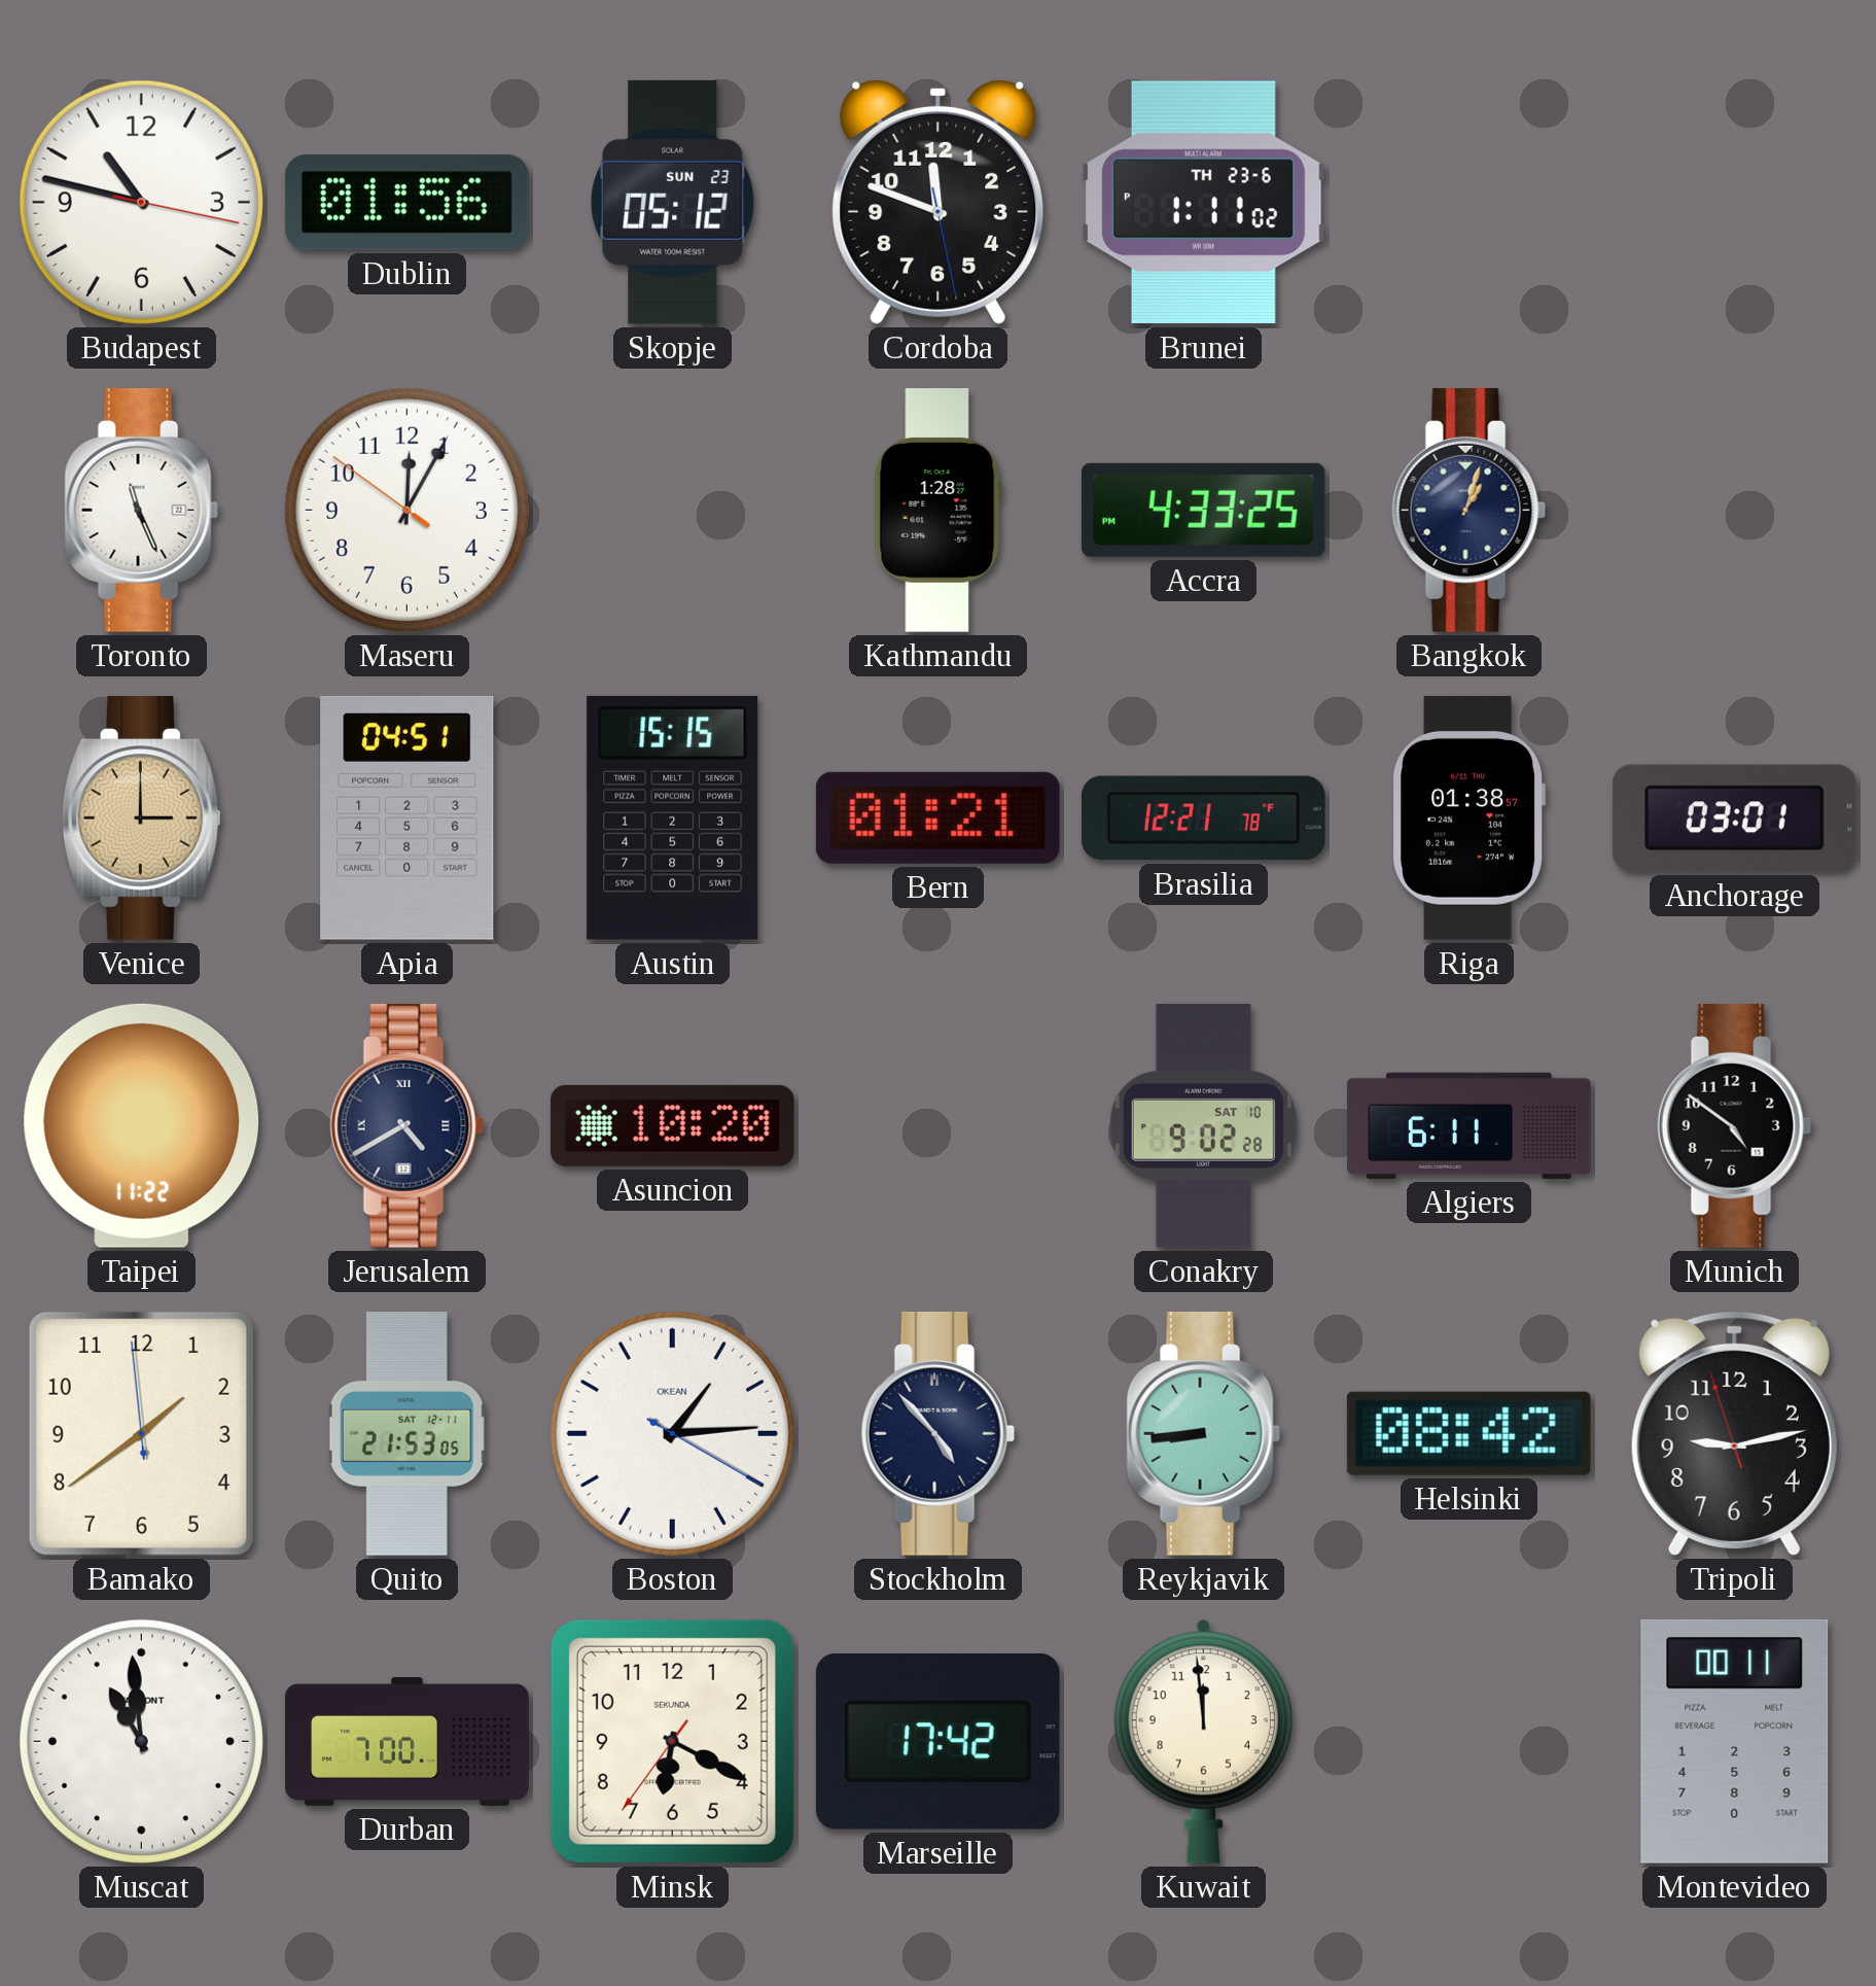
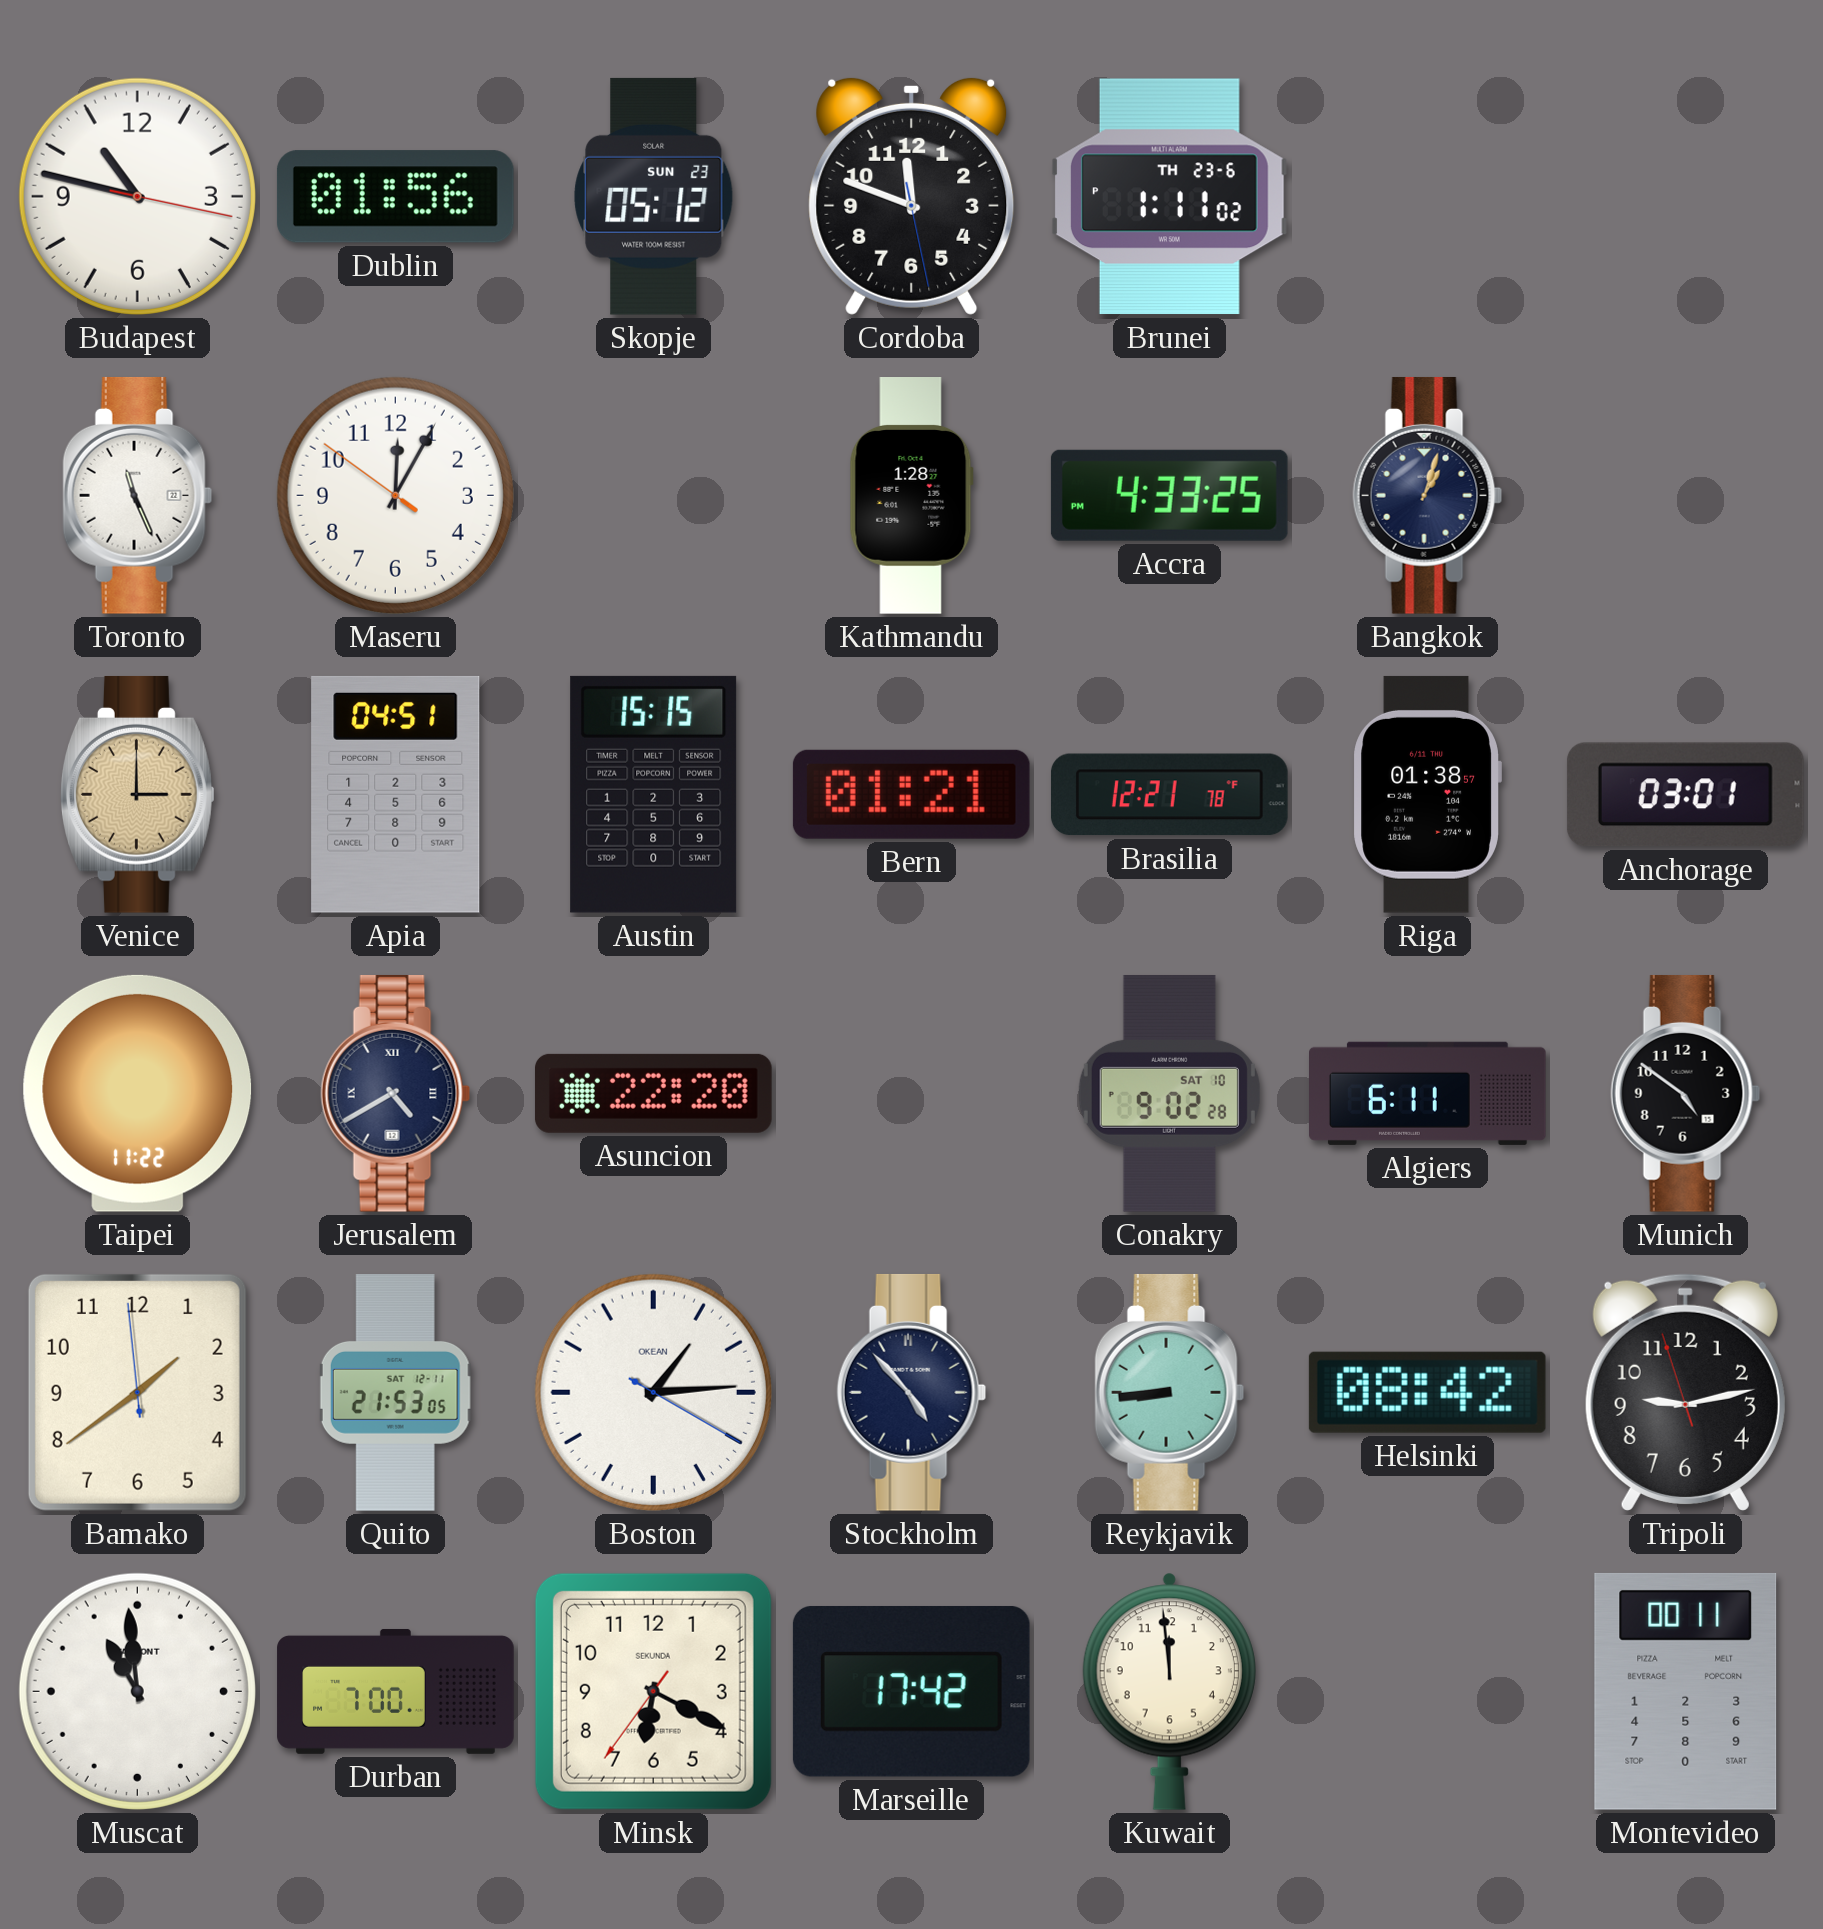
Asuncion: 10:20 -> 22:20 (653, 1093)
